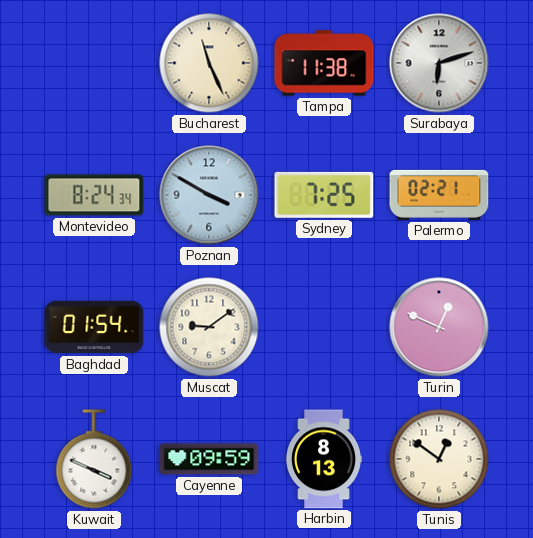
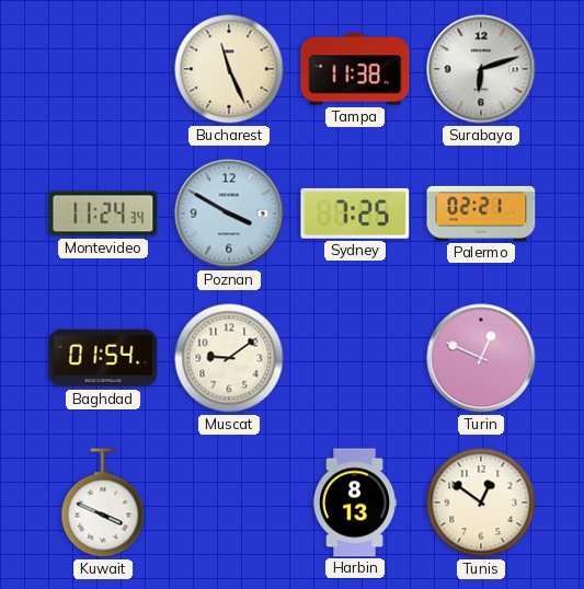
Montevideo: 8:24 -> 11:24 (103, 213)
Cayenne: 09:59 -> none (209, 459)
